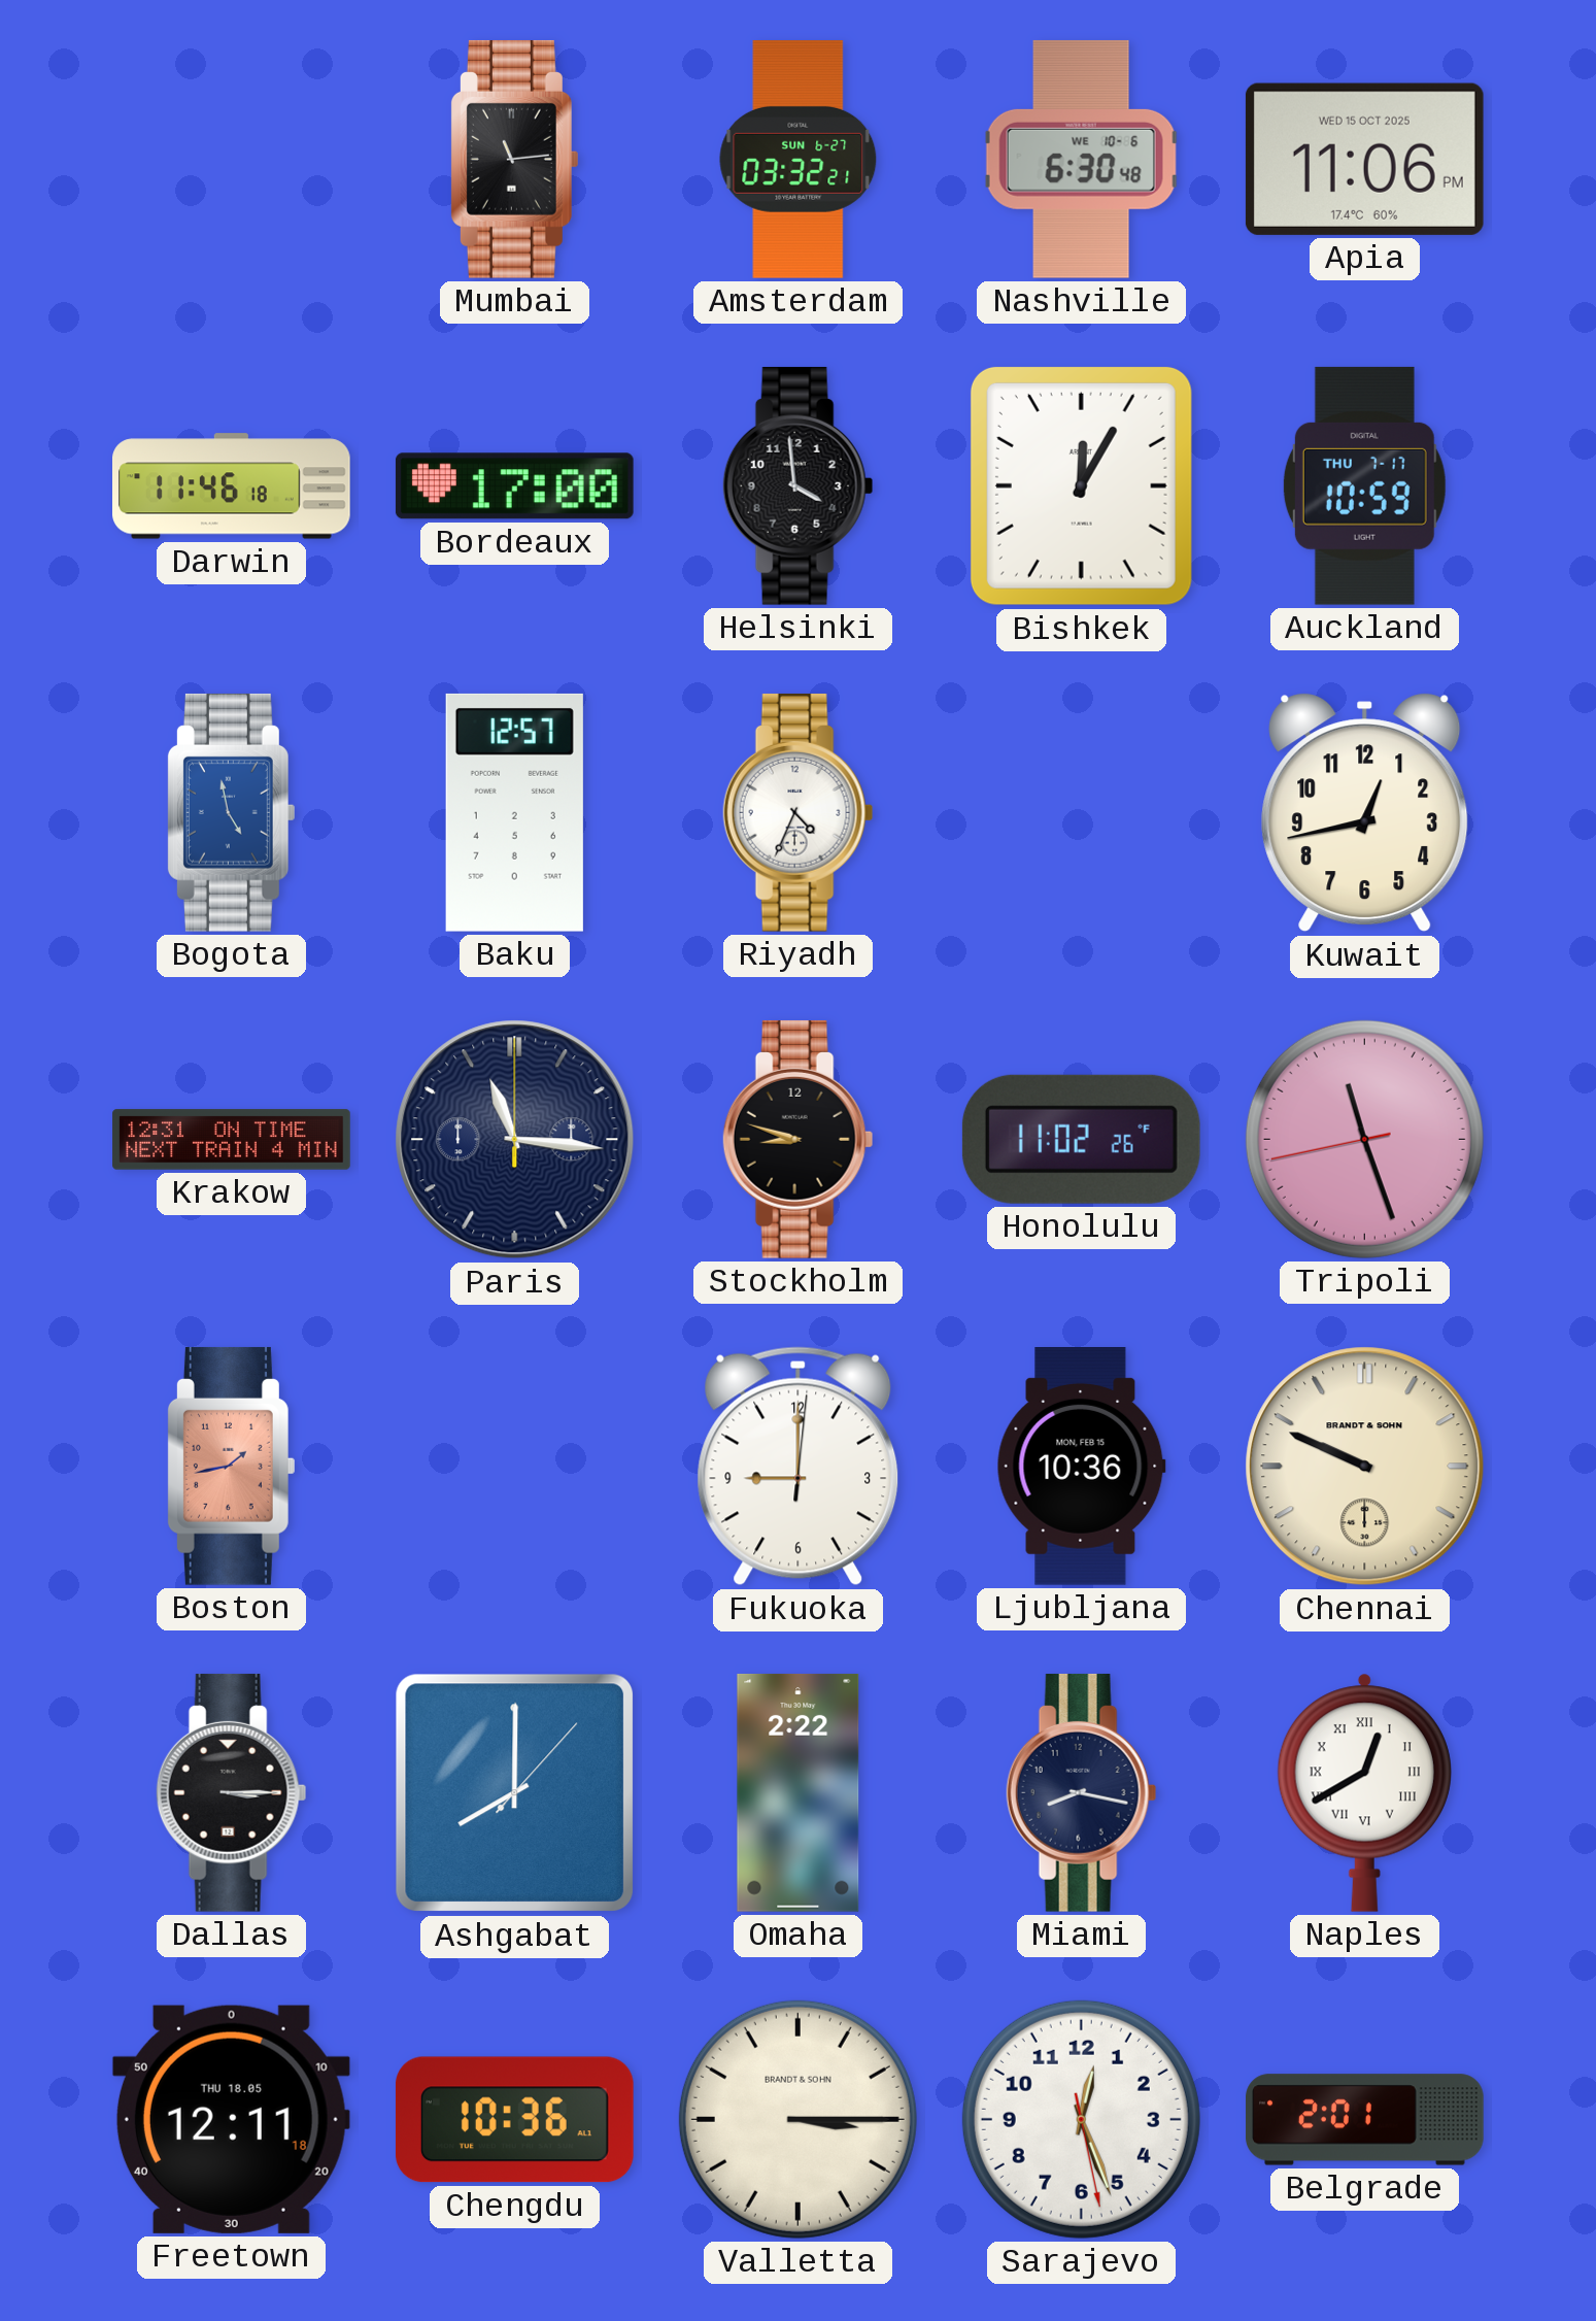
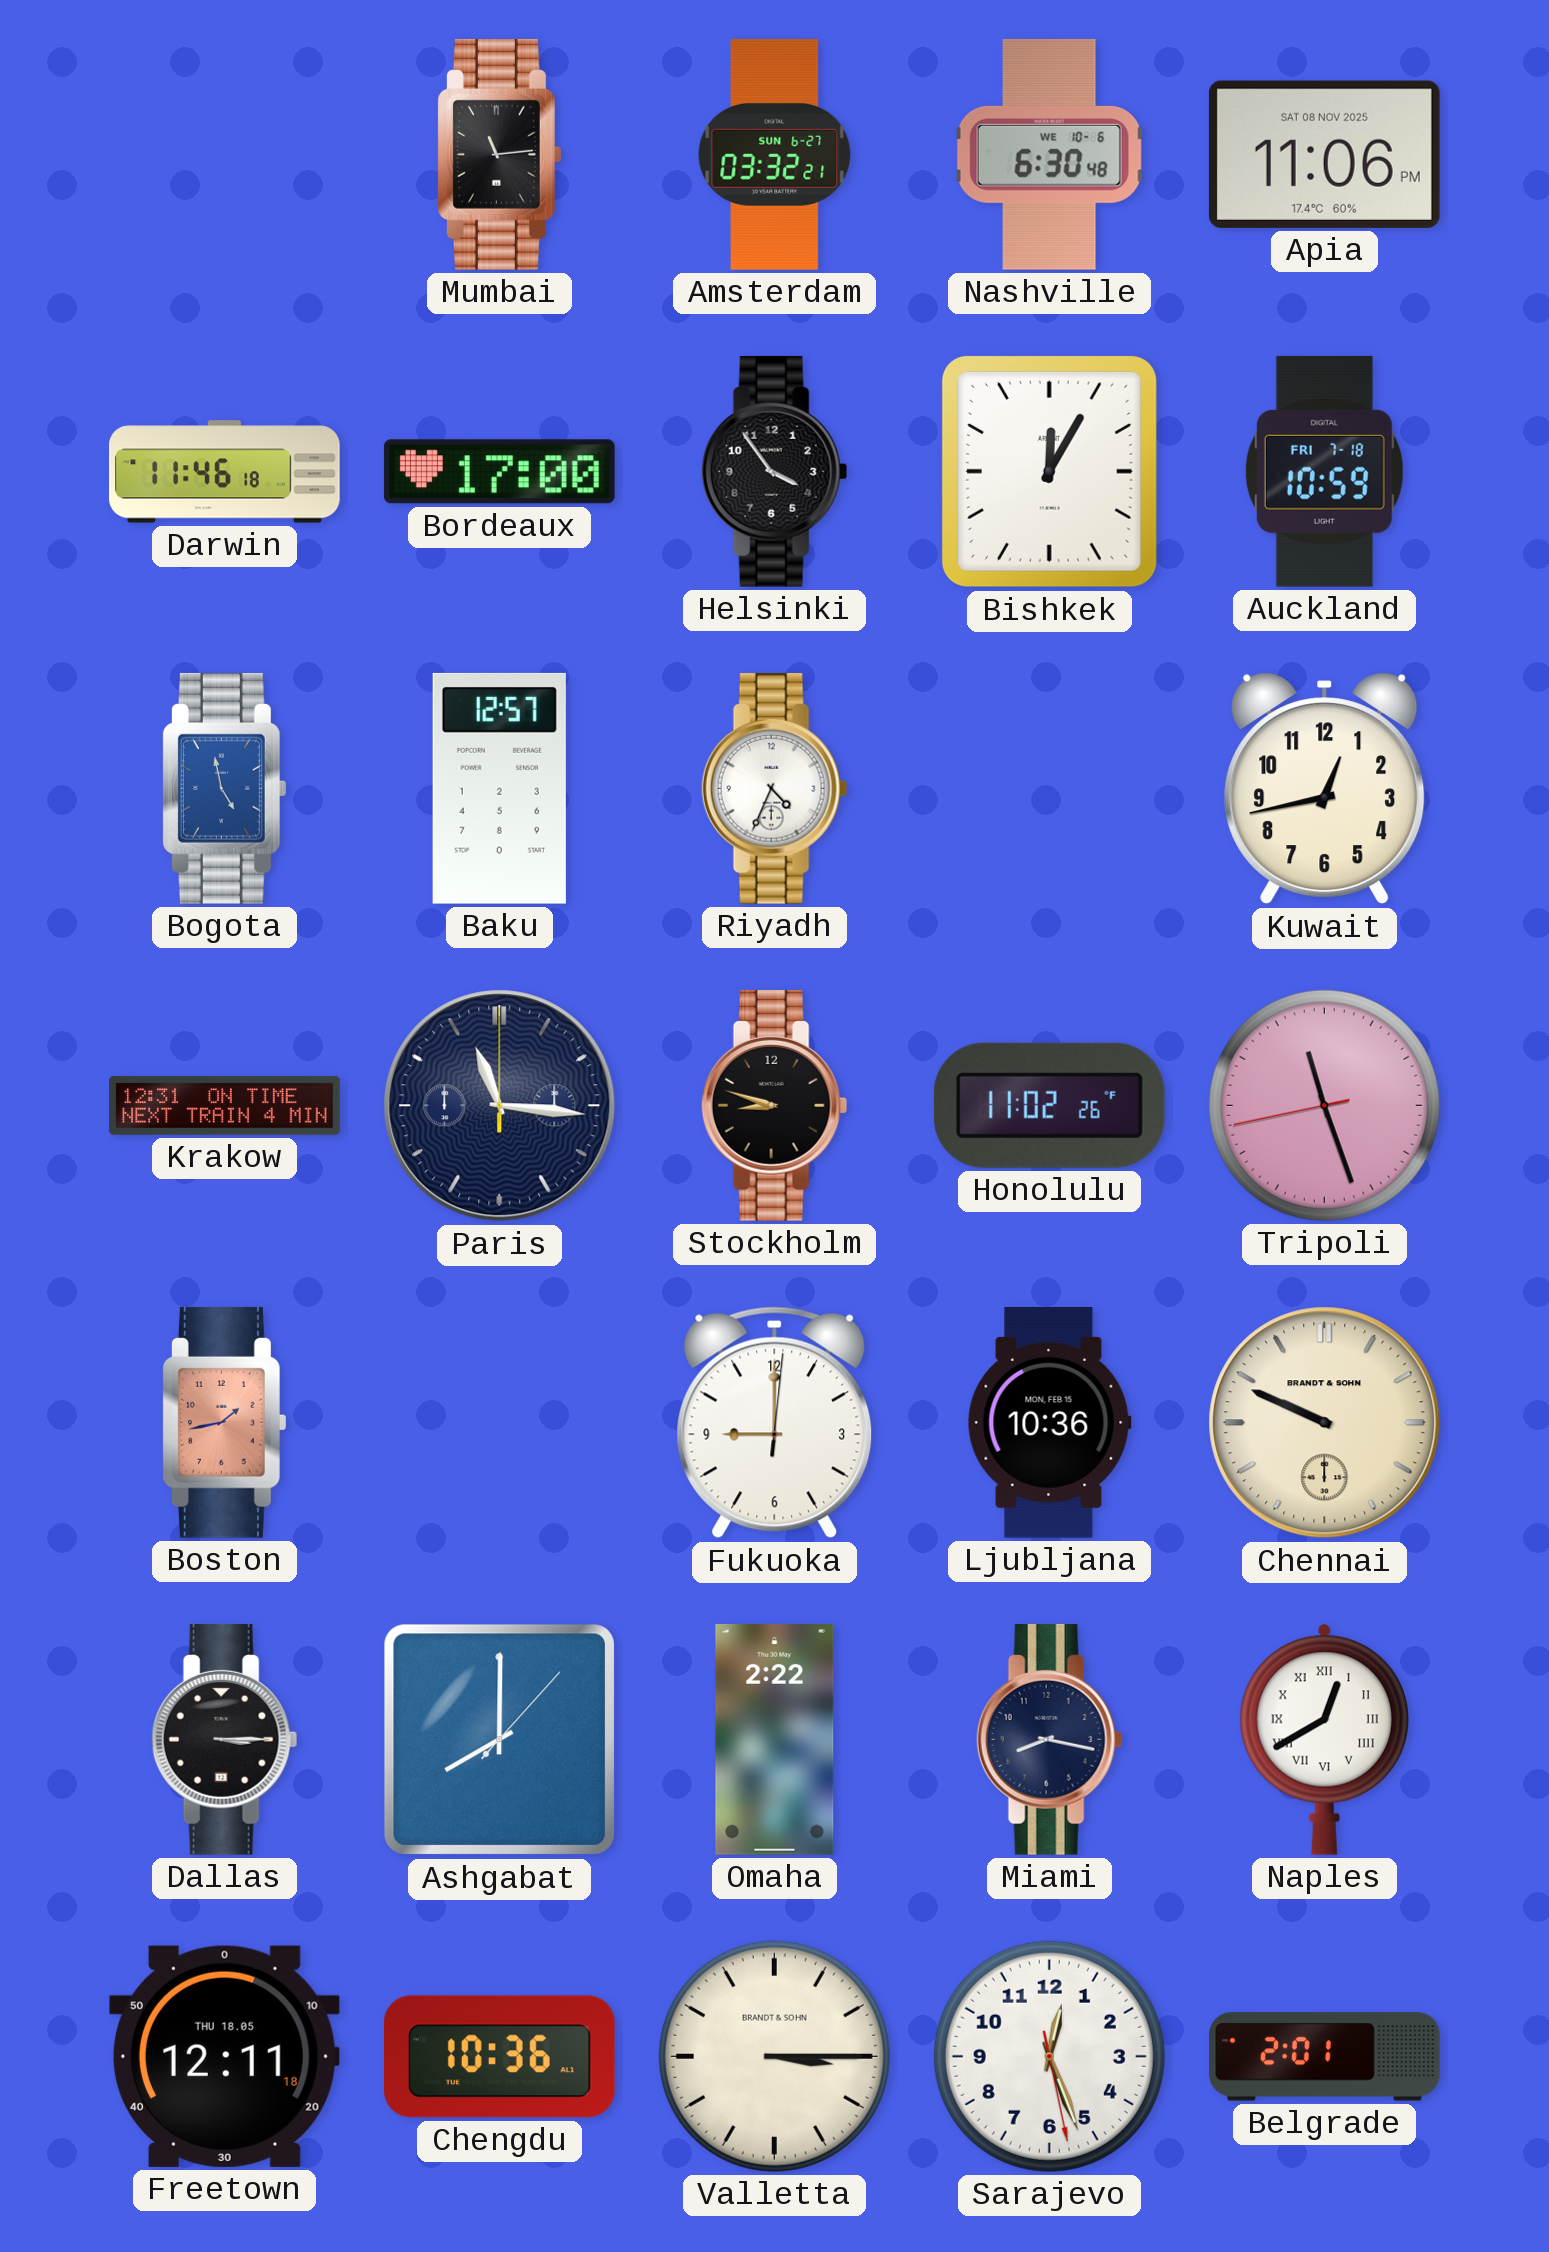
Apia date: WED 15 OCT 2025 -> SAT 08 NOV 2025 (1324, 154)
Helsinki: 3:59 -> 3:54 (775, 471)
Auckland date: THU 7-17 -> FRI 7-18 (1324, 471)
